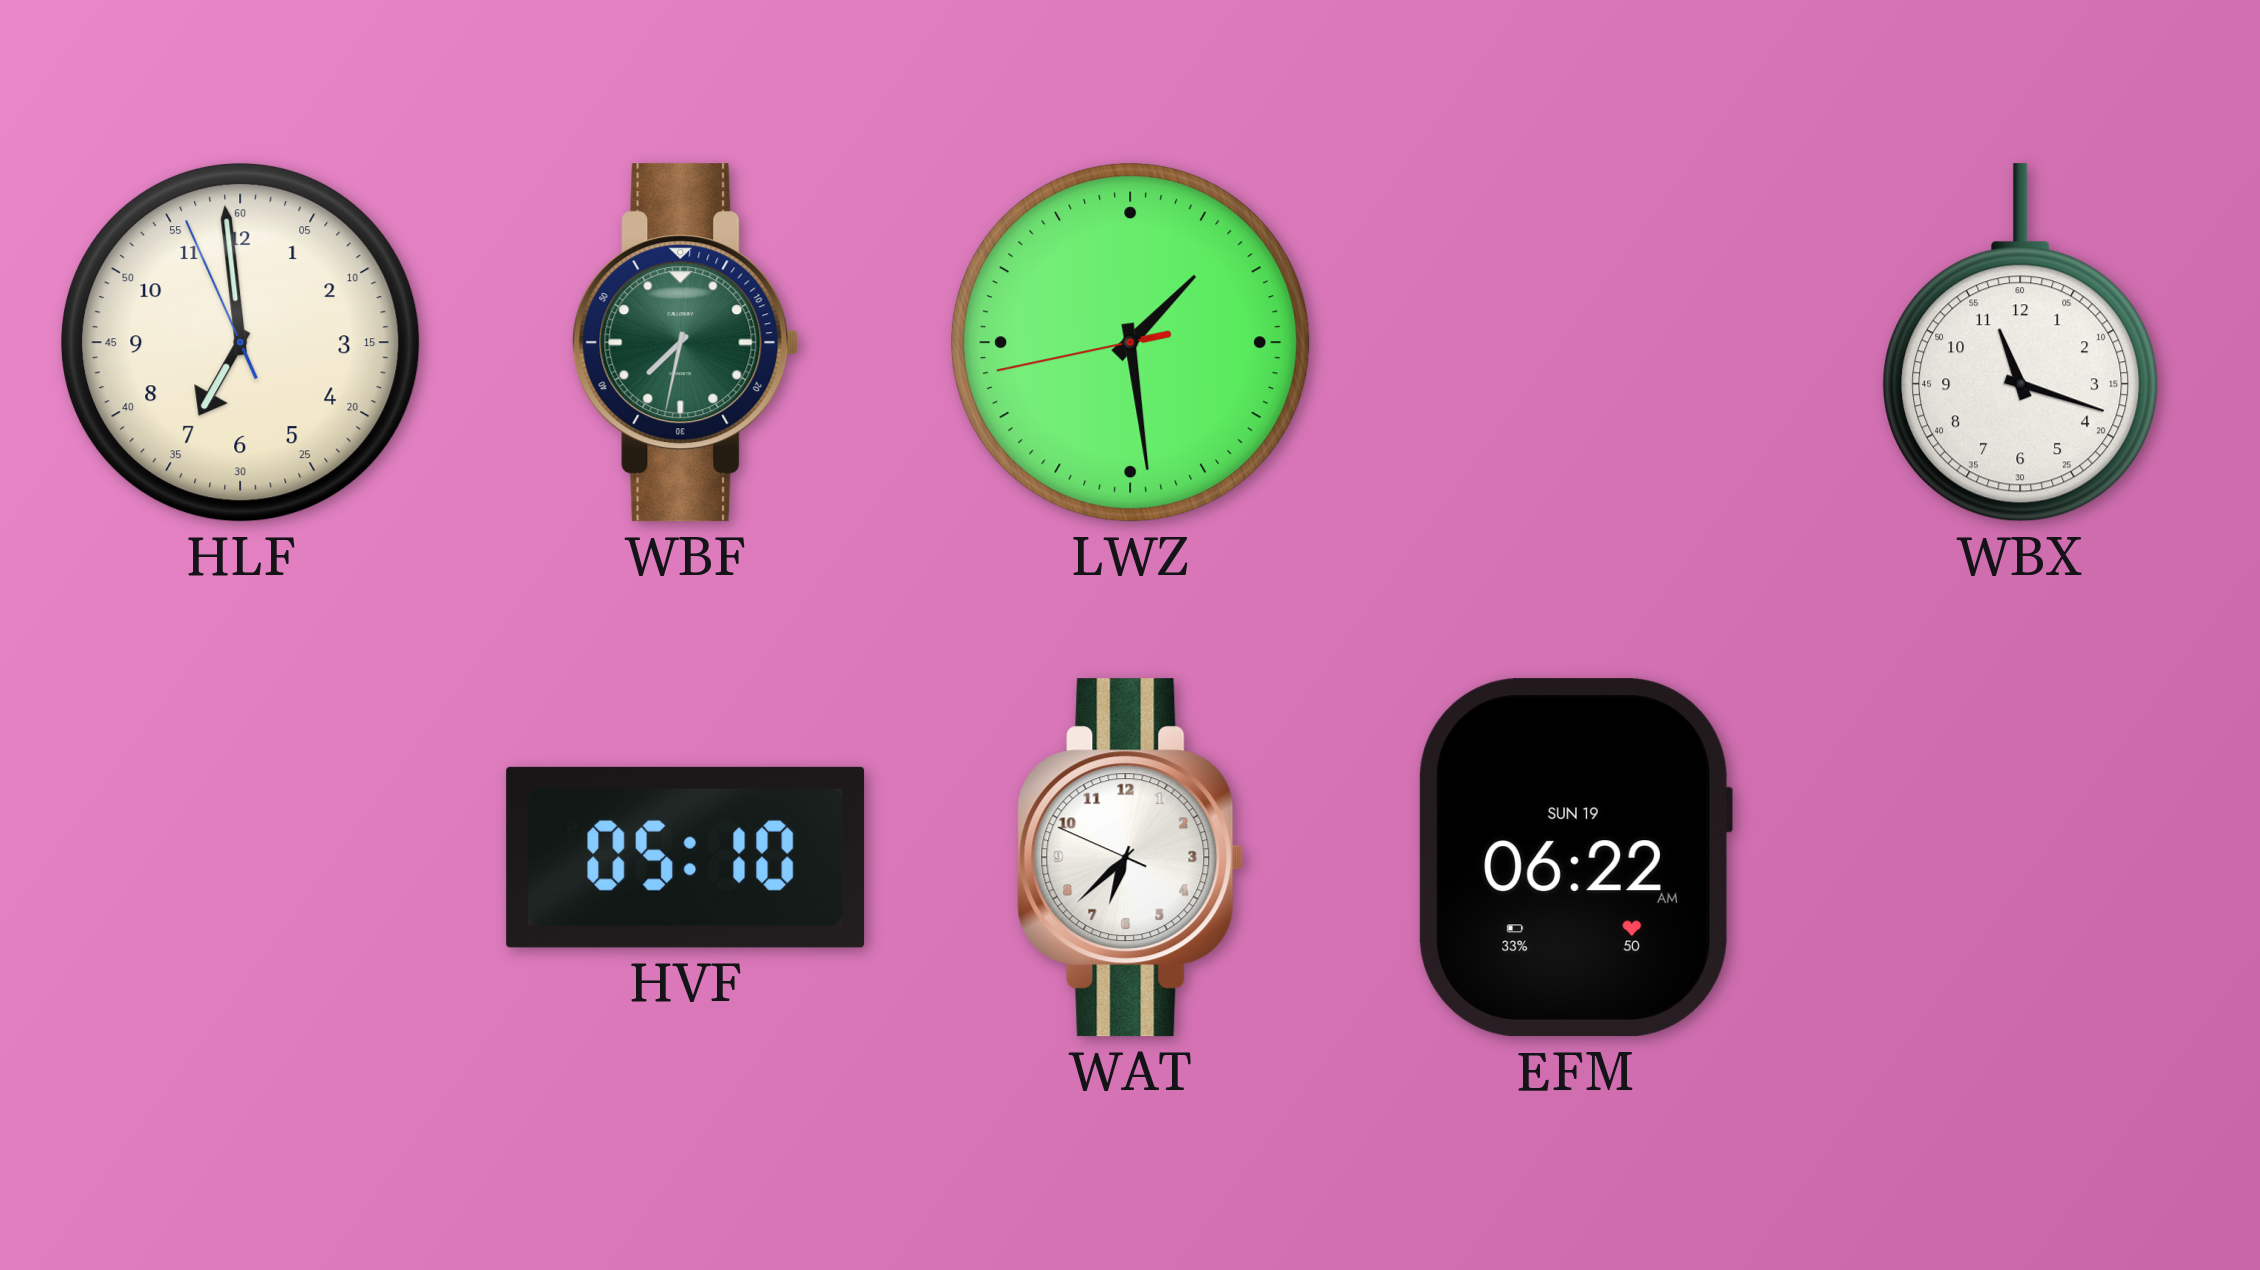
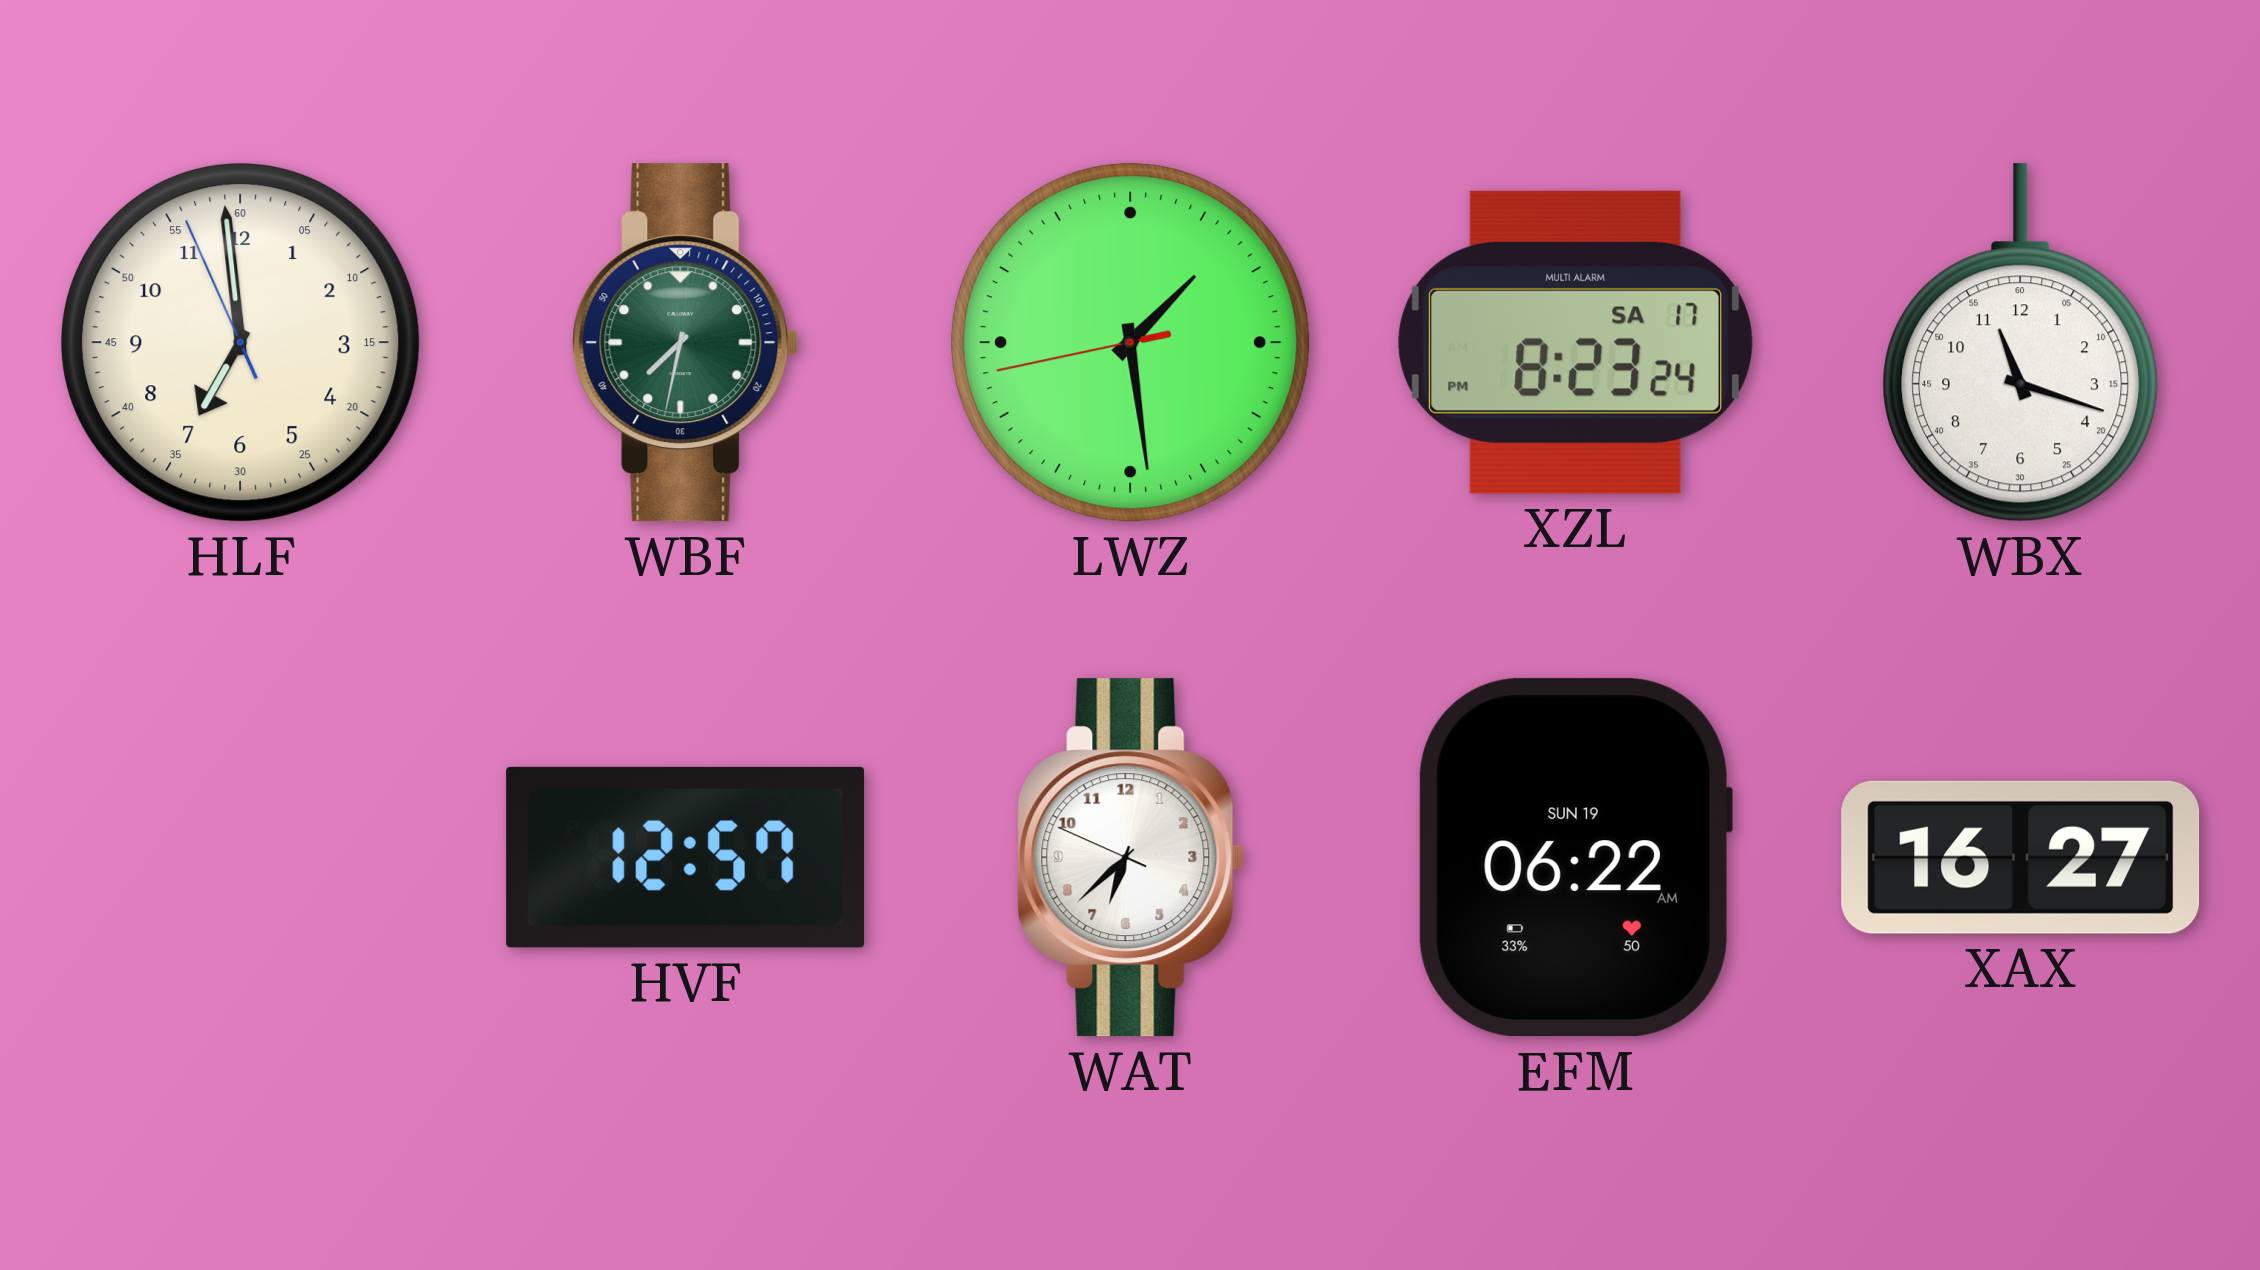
XZL: none -> 8:23 (1575, 342)
HVF: 05:10 -> 12:57 (686, 857)
XAX: none -> 16:27 (2021, 857)
